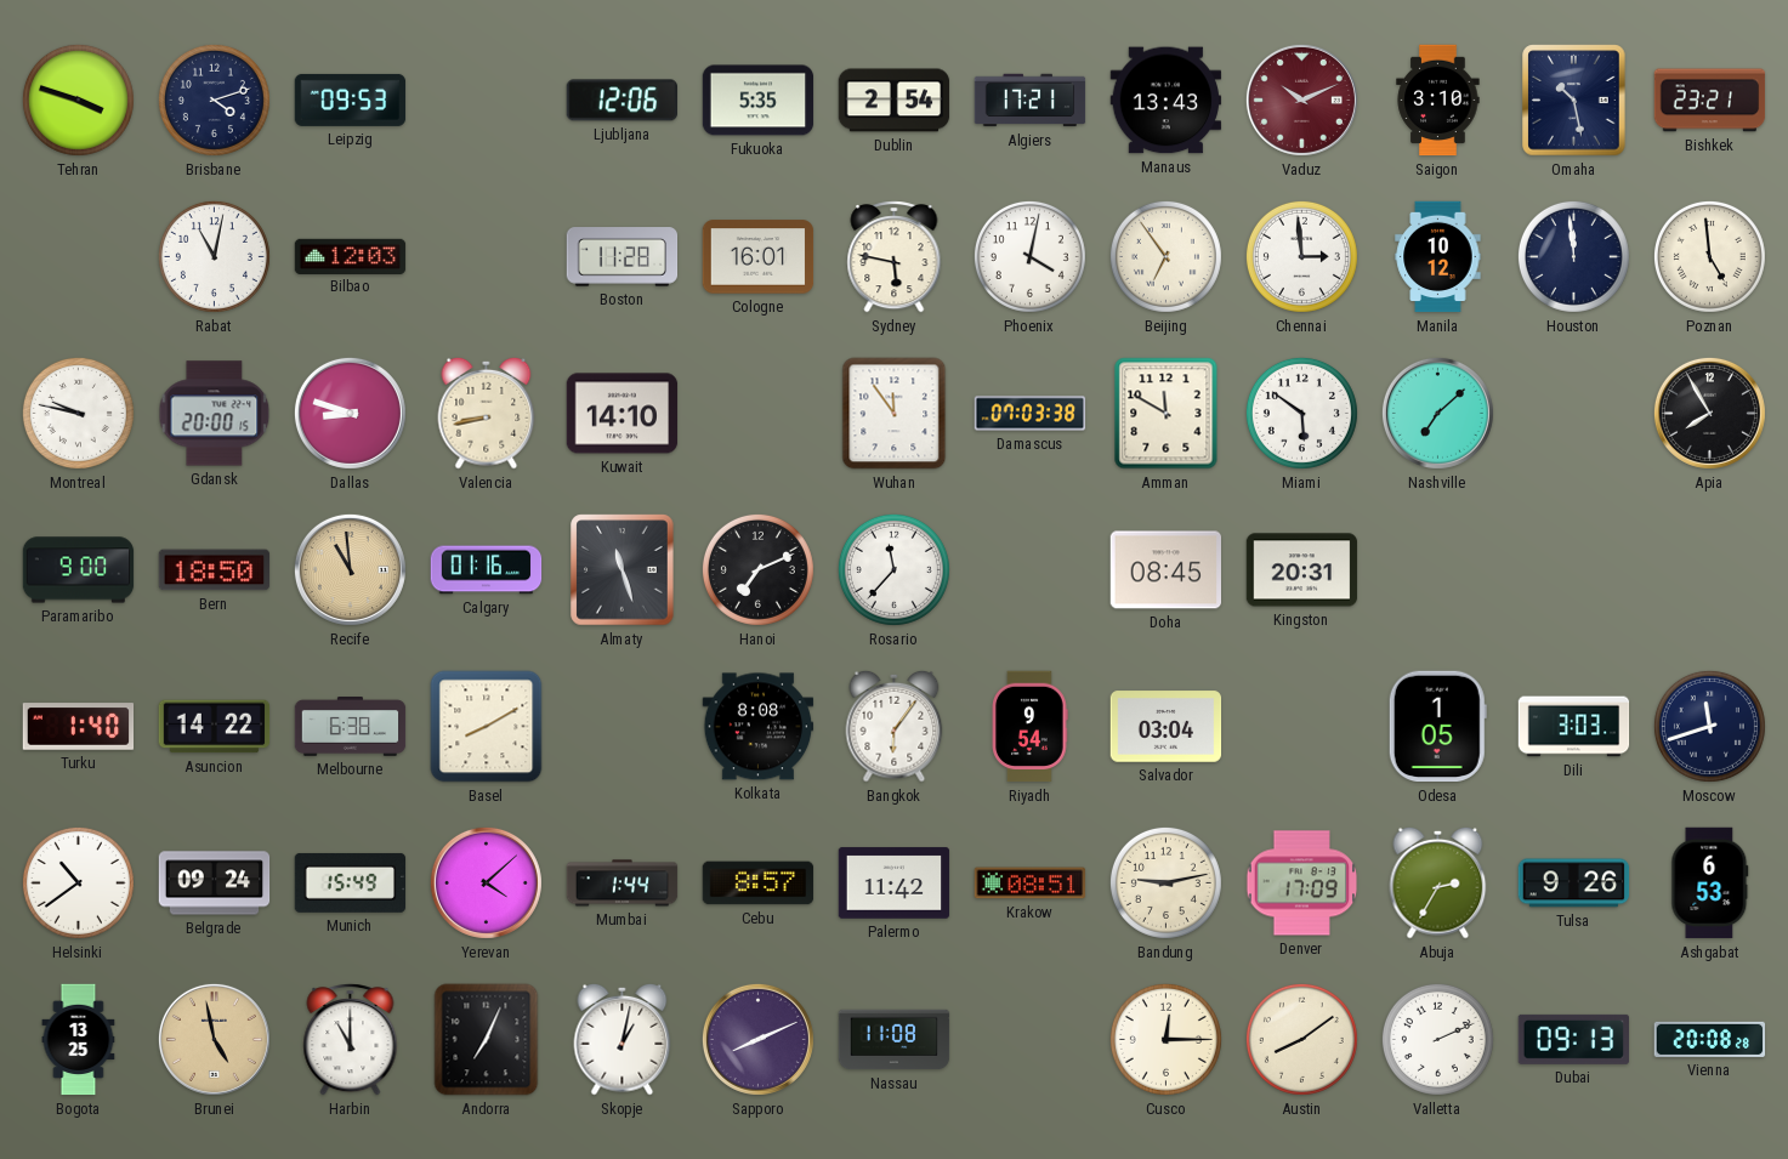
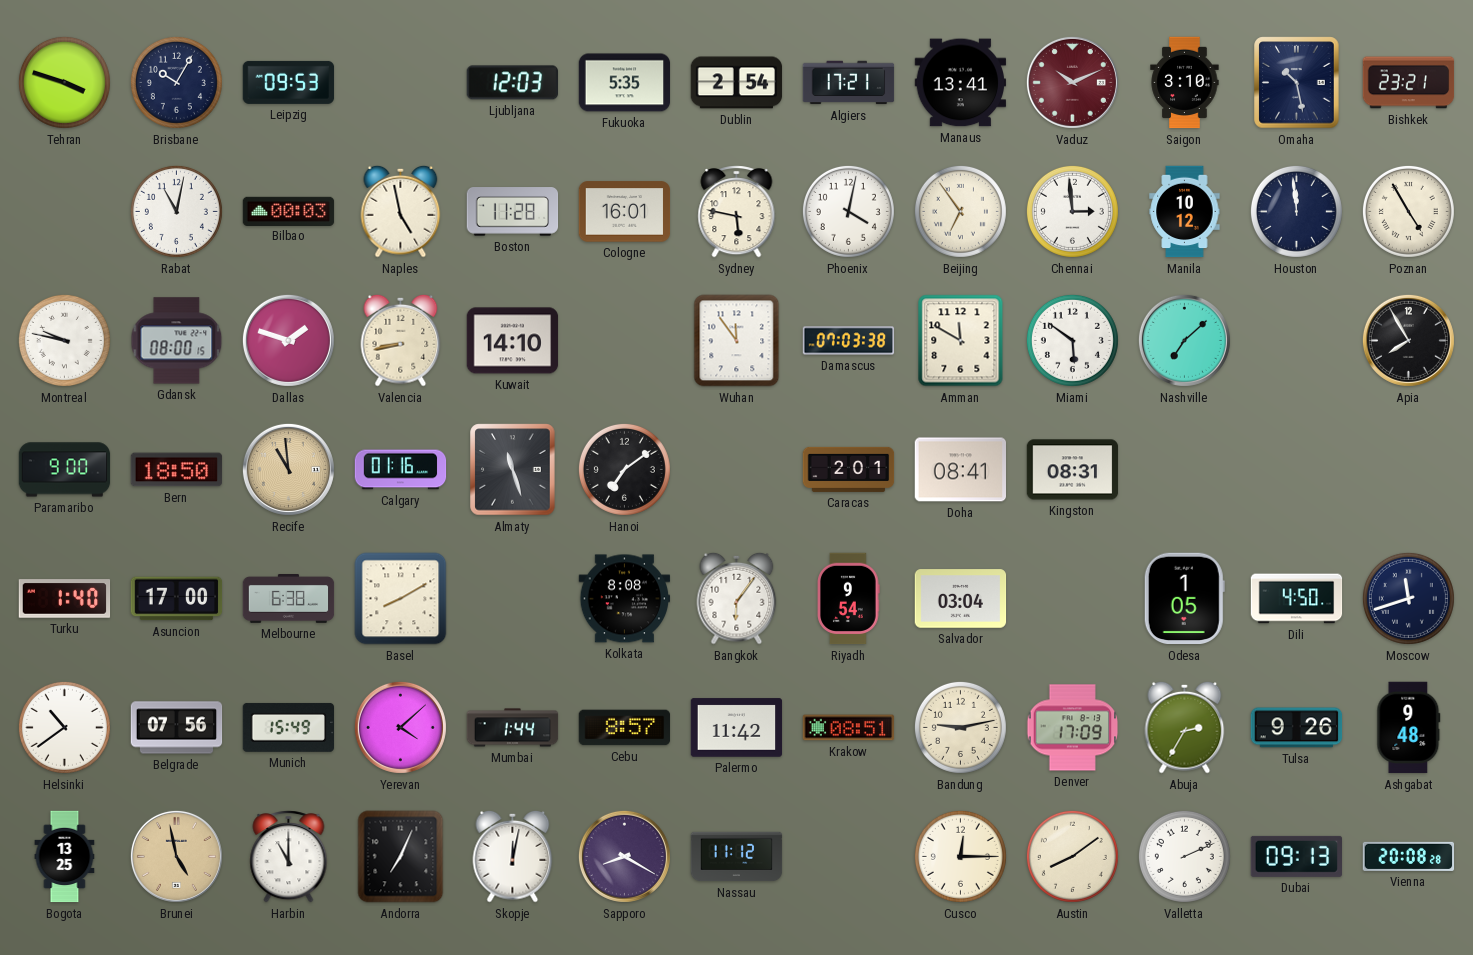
Brisbane: 4:12 -> 10:05 (176, 82)
Ljubljana: 12:06 -> 12:03 (512, 83)
Manaus: 13:43 -> 13:41 (961, 83)
Bilbao: 12:03 -> 00:03 (289, 211)
Naples: none -> 4:58 (401, 211)
Poznan: 4:59 -> 4:55 (1408, 211)
Gdansk: 20:00 -> 08:00 (177, 341)
Dallas: 8:48 -> 1:48 (288, 340)
Hanoi: 7:11 -> 7:09 (624, 469)
Rosario: 11:37 -> none (893, 569)
Caracas: none -> 2:01 (849, 469)
Doha: 08:45 -> 08:41 (961, 470)
Kingston: 20:31 -> 08:31 (1073, 470)
Asuncion: 14:22 -> 17:00 (177, 599)
Dili: 3:03 -> 4:50 (1297, 599)
Belgrade: 09:24 -> 07:56 (177, 728)
Ashgabat: 6:53 -> 9:48 (1409, 728)
Skopje: 1:02 -> 12:02 (513, 856)
Sapporo: 8:11 -> 8:20 (624, 856)
Nassau: 11:08 -> 11:12 (737, 857)
